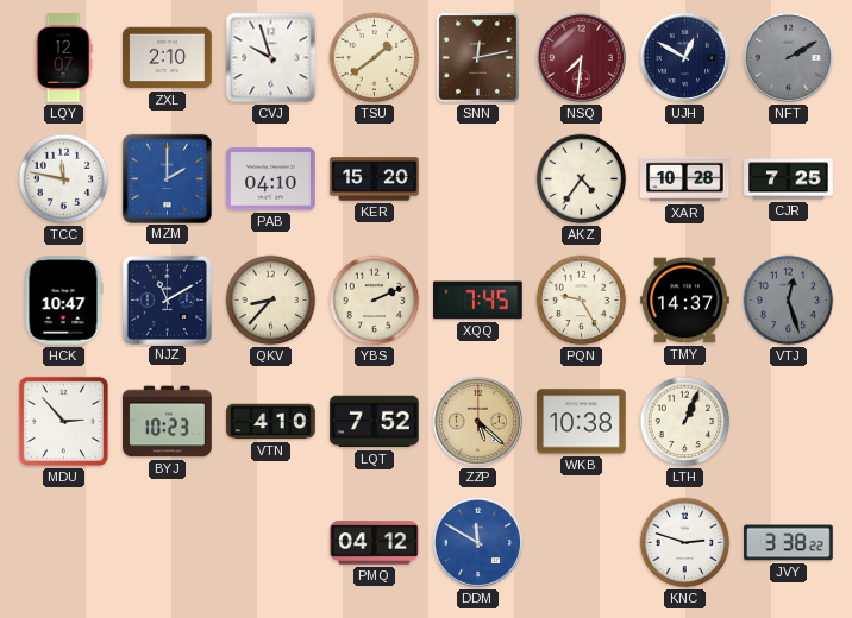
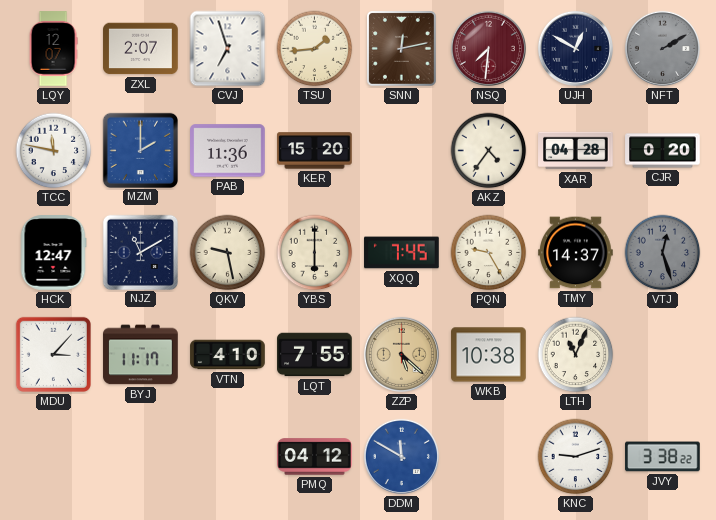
ZXL: 2:10 -> 2:07 (141, 49)
CVJ: 9:57 -> 6:57 (228, 49)
TSU: 1:39 -> 1:44 (315, 49)
PAB: 04:10 -> 11:36 (228, 151)
XAR: 10:28 -> 04:28 (576, 151)
CJR: 7:25 -> 0:20 (663, 151)
HCK: 10:47 -> 12:47 (53, 253)
QKV: 8:37 -> 9:28 (228, 253)
YBS: 2:11 -> 6:00 (315, 253)
MDU: 2:53 -> 3:07 (53, 354)
BYJ: 10:23 -> 11:17 (141, 355)
LQT: 7:52 -> 7:55 (315, 355)
LTH: 1:04 -> 11:04 (576, 355)
KNC: 2:48 -> 9:12 (576, 457)
